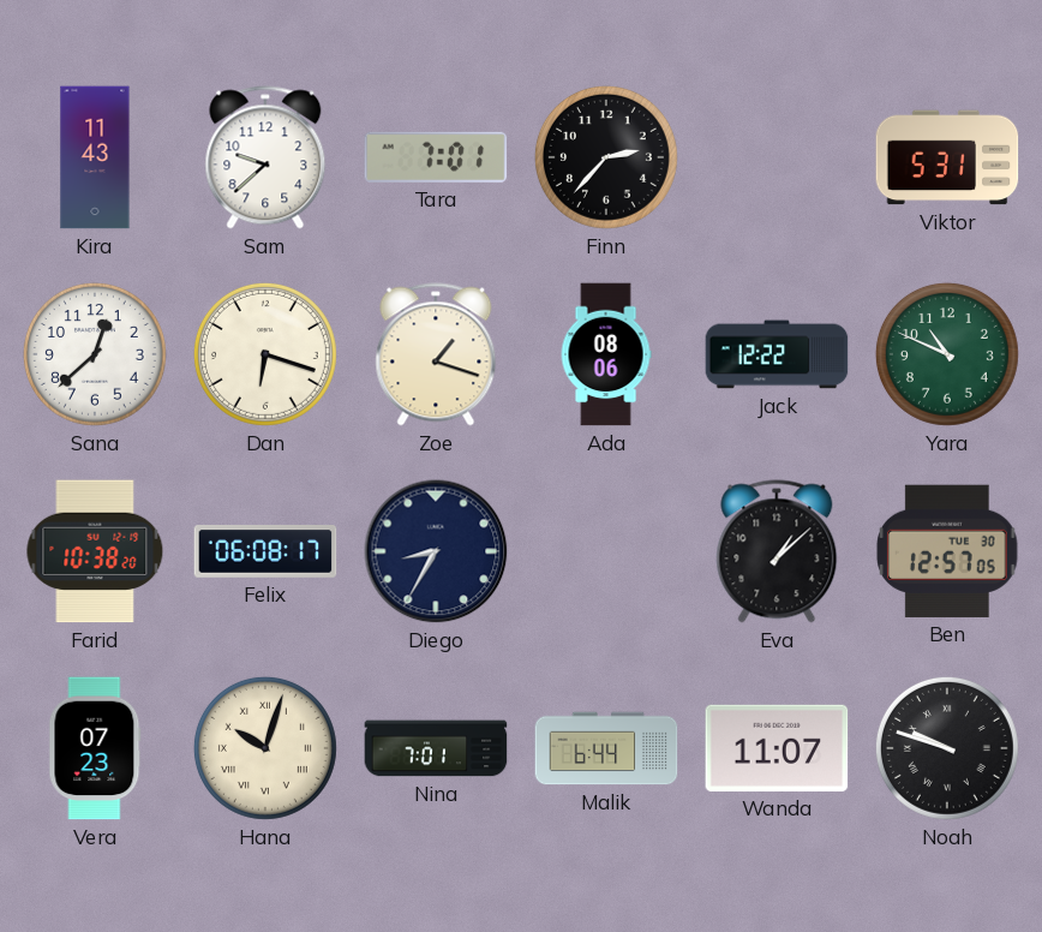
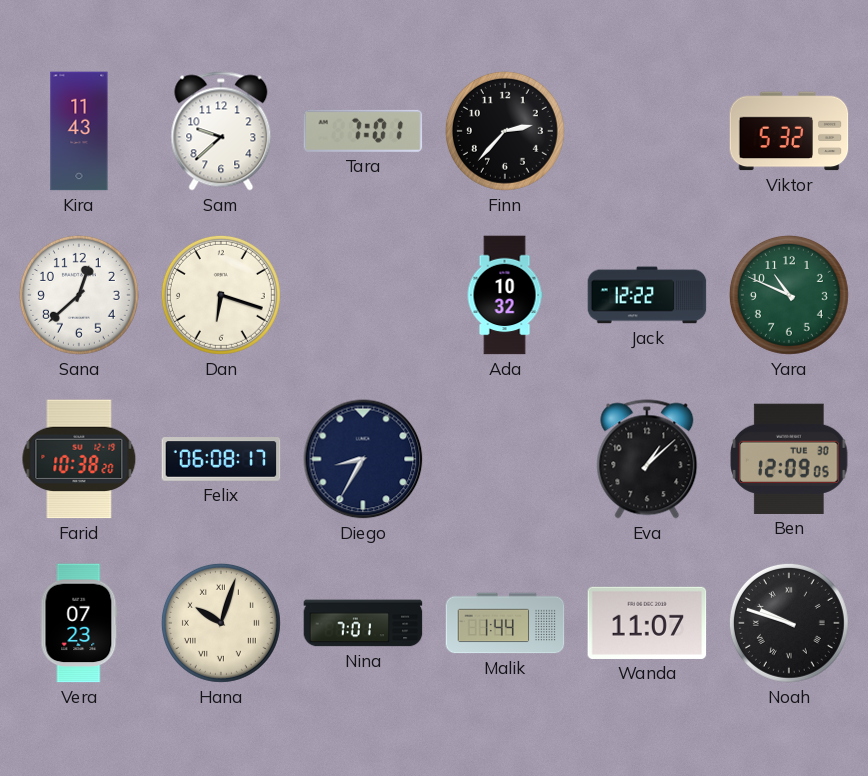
Viktor: 5:31 -> 5:32 (789, 131)
Zoe: 1:18 -> none (436, 354)
Ada: 08:06 -> 10:32 (505, 295)
Ben: 12:57 -> 12:09 (789, 459)
Malik: 6:44 -> 1:44 (505, 623)
